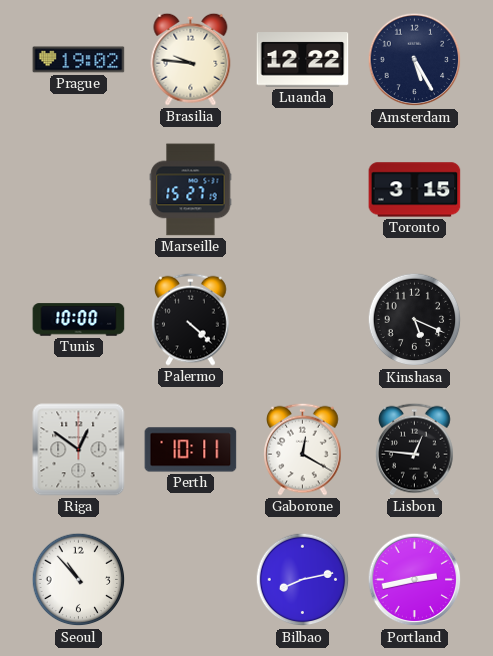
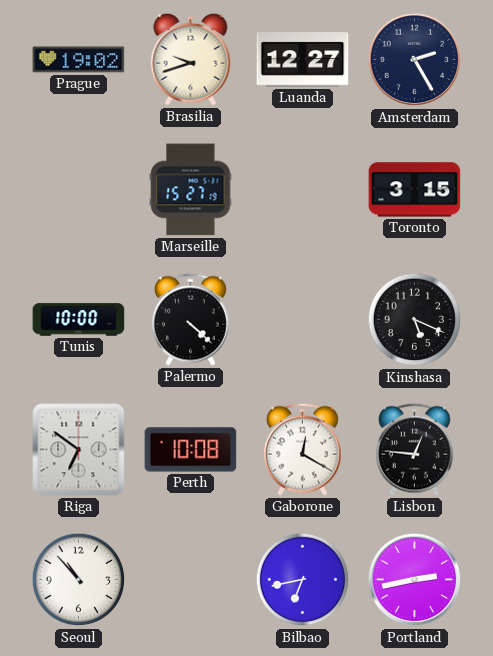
Brasilia: 9:46 -> 9:42 (191, 59)
Luanda: 12:22 -> 12:27 (303, 60)
Amsterdam: 5:25 -> 2:25 (415, 60)
Riga: 12:51 -> 6:51 (79, 450)
Perth: 10:11 -> 10:08 (191, 450)
Bilbao: 8:13 -> 6:43 (303, 580)
